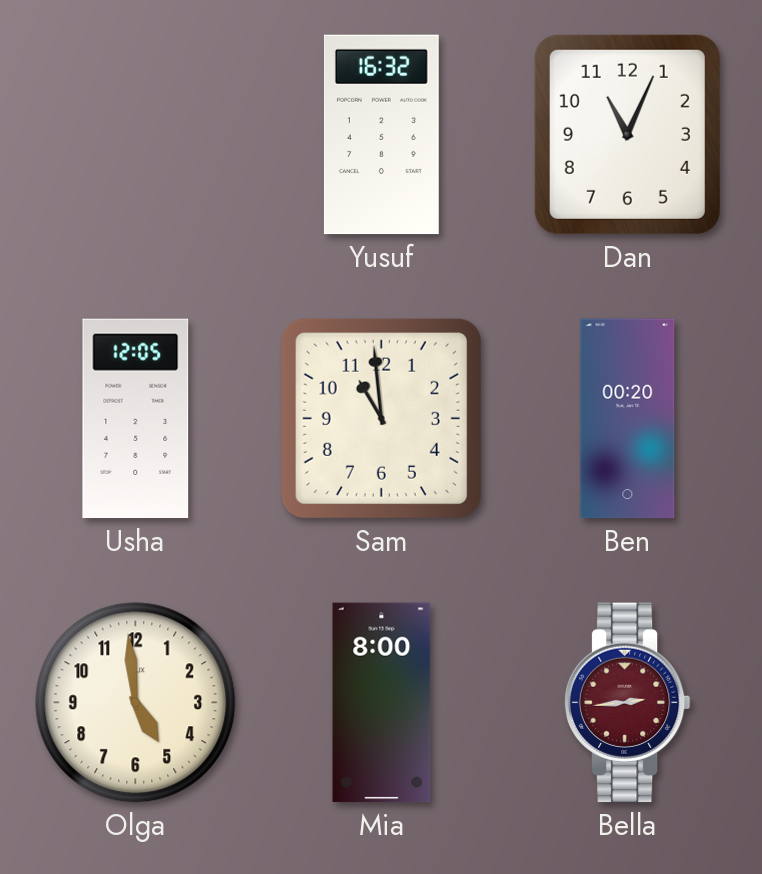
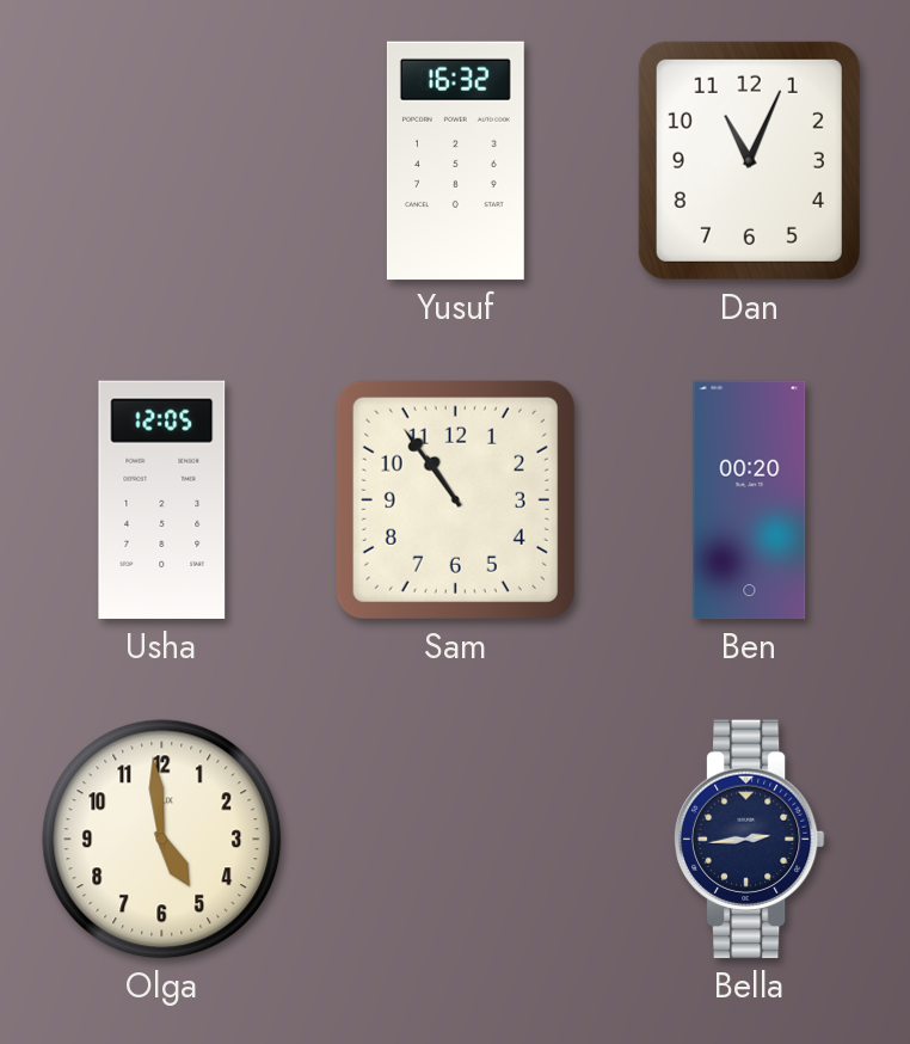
Sam: 10:59 -> 10:54 (455, 499)
Mia: 8:00 -> none (382, 703)
Bella dial: burgundy -> navy (749, 840)
